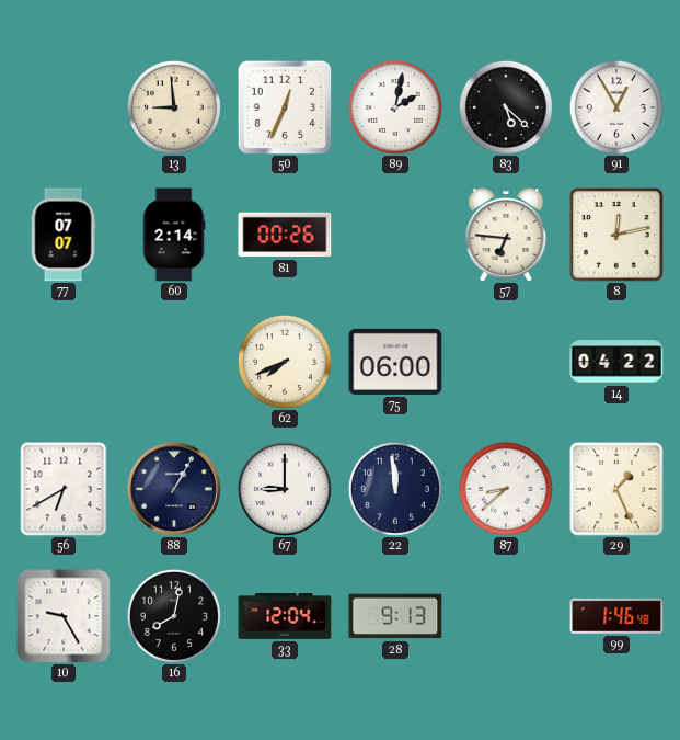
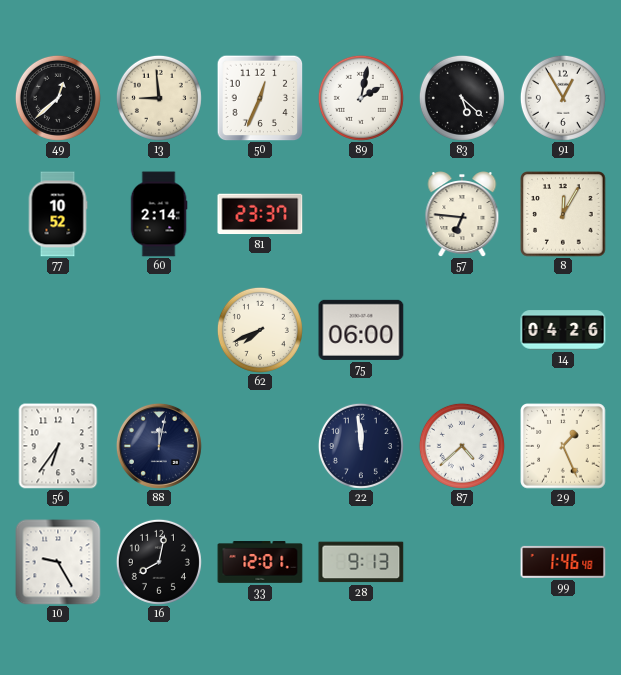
49: none -> 12:38 (58, 98)
77: 07:07 -> 10:52 (58, 214)
81: 00:26 -> 23:37 (260, 214)
8: 12:13 -> 12:05 (563, 214)
14: 04:22 -> 04:26 (563, 330)
56: 6:40 -> 6:36 (58, 446)
88: 1:05 -> 12:02 (159, 446)
67: 9:00 -> none (285, 489)
87: 8:38 -> 4:38 (462, 446)
33: 12:04 -> 12:01 (260, 563)
